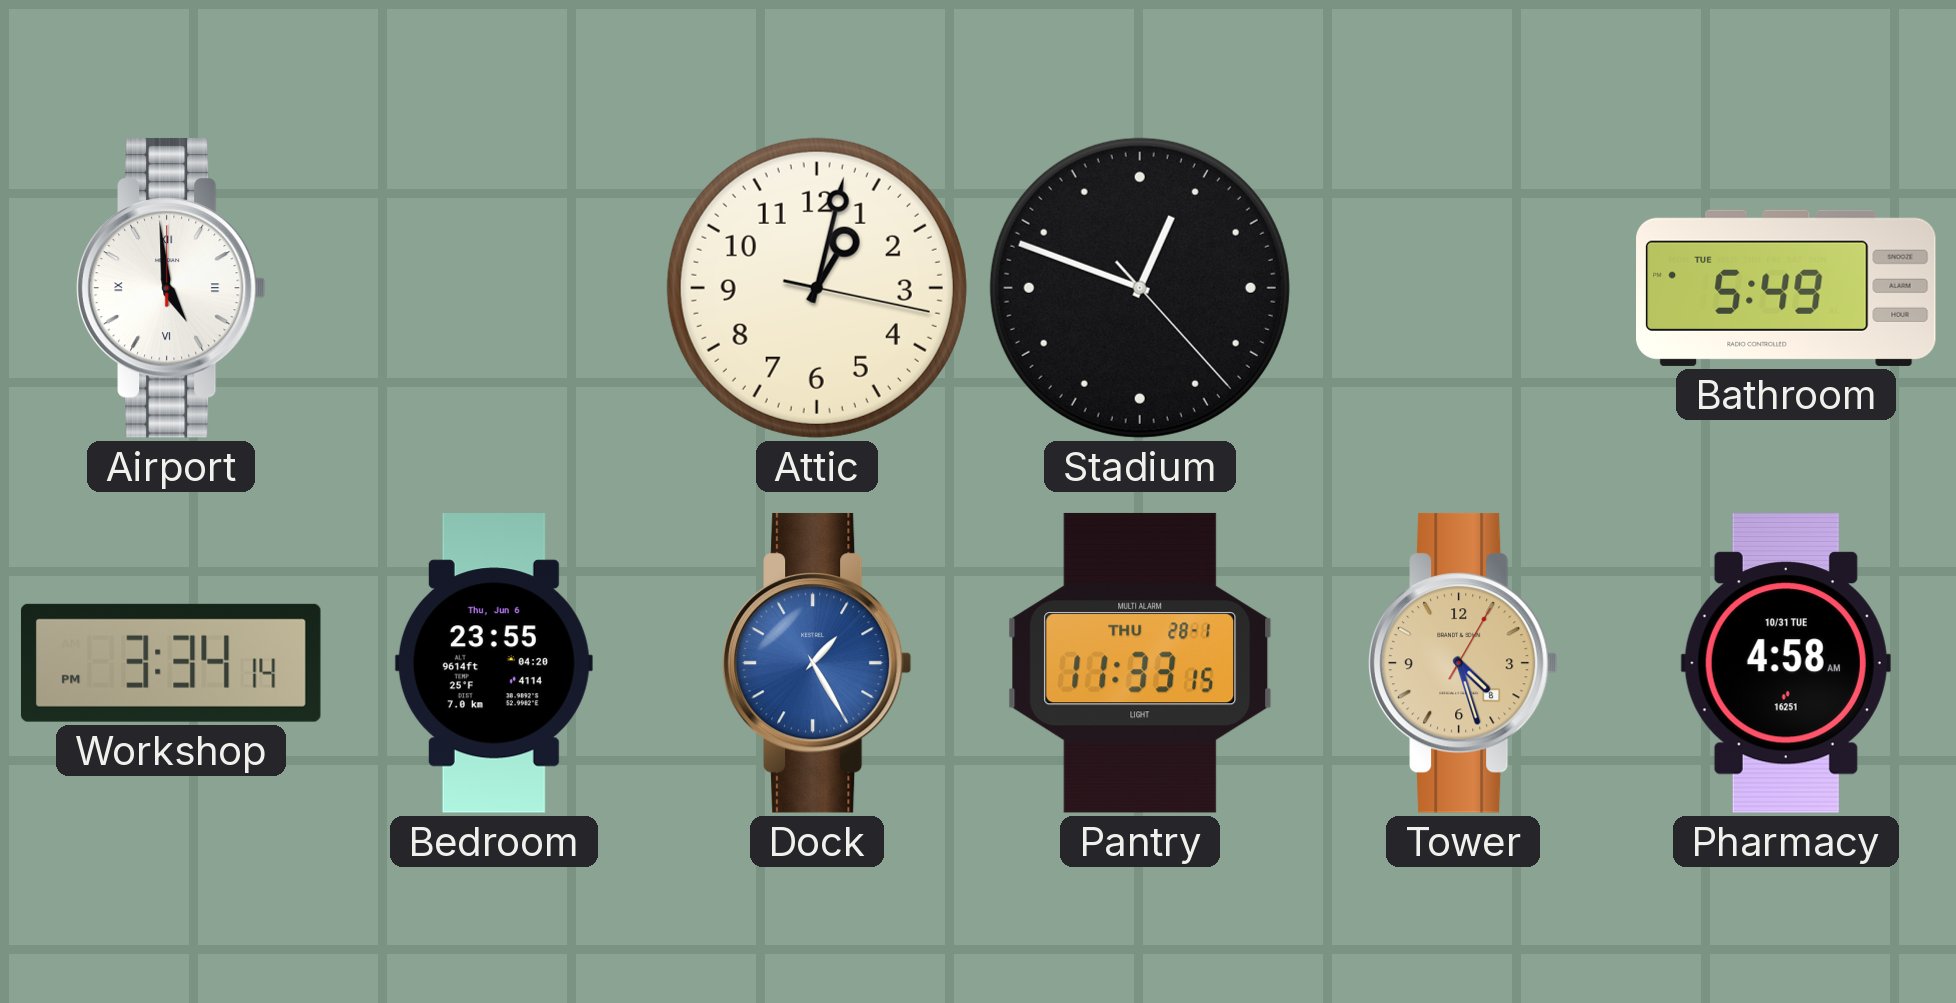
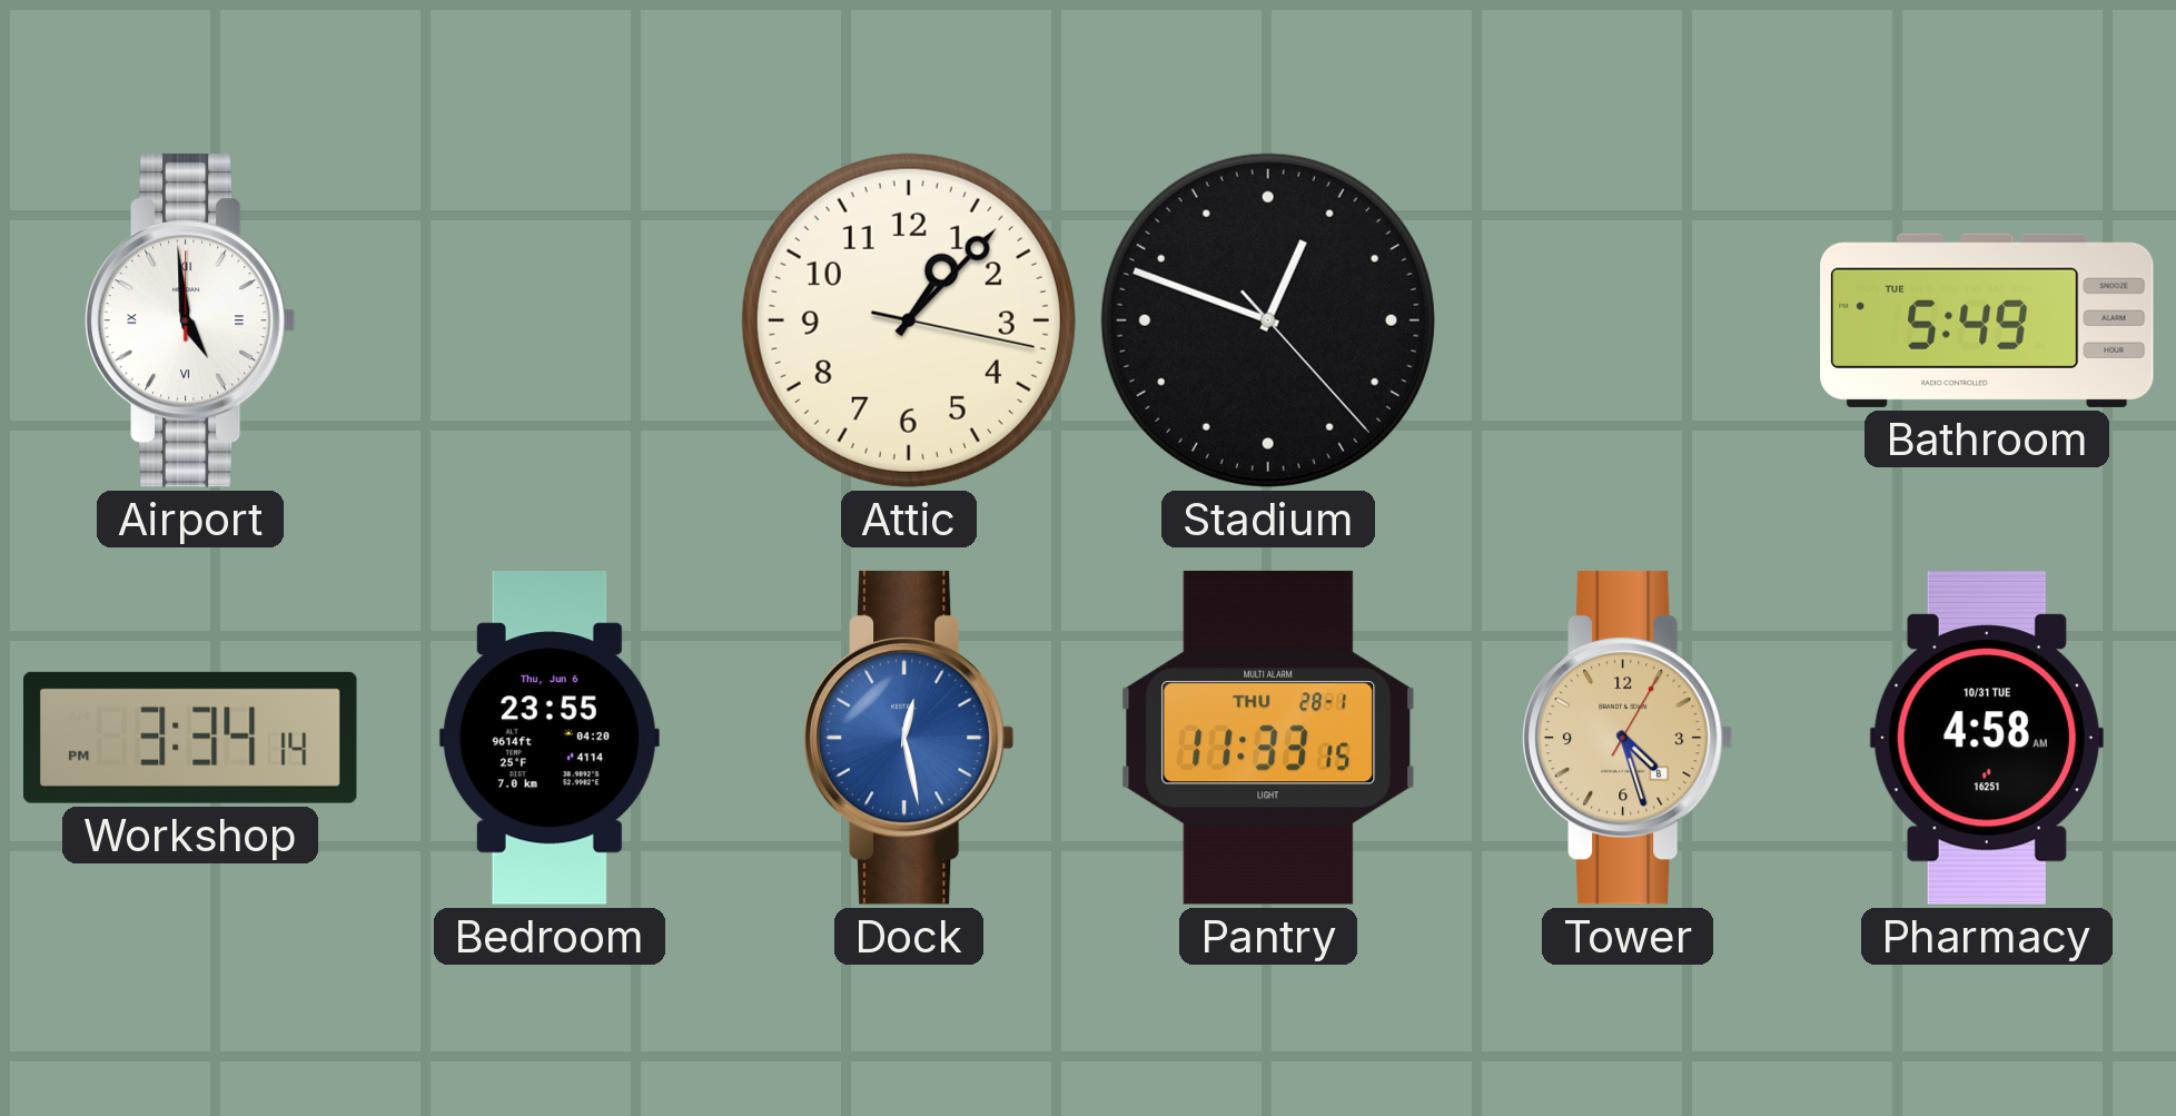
Attic: 1:02 -> 1:07 (909, 320)
Dock: 1:25 -> 12:28 (909, 738)
